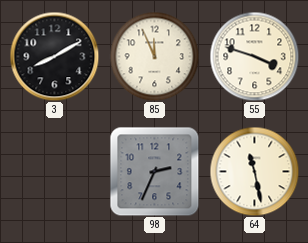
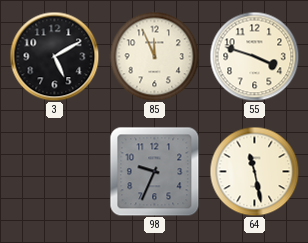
3: 8:10 -> 5:10 (54, 56)
98: 2:34 -> 9:34 (154, 171)
